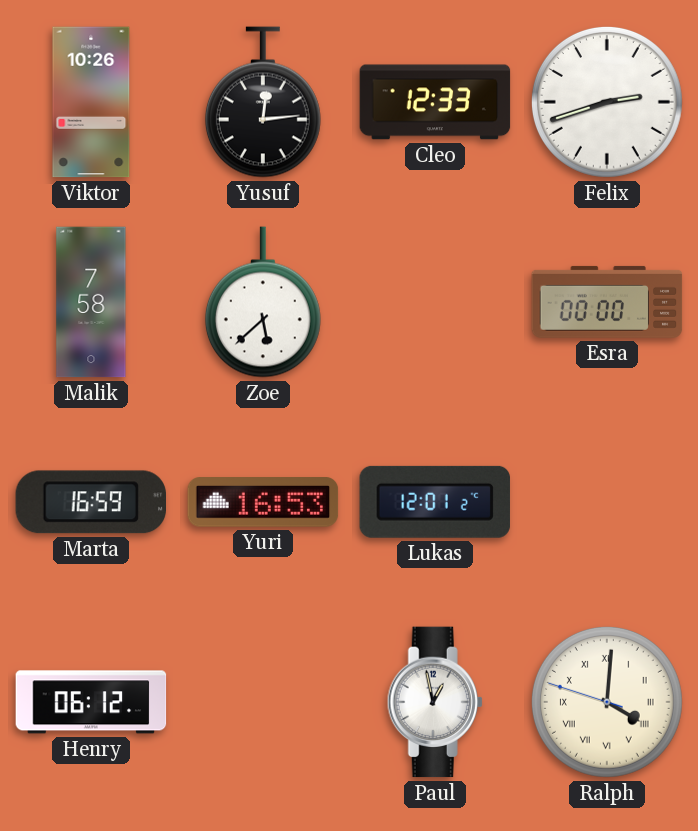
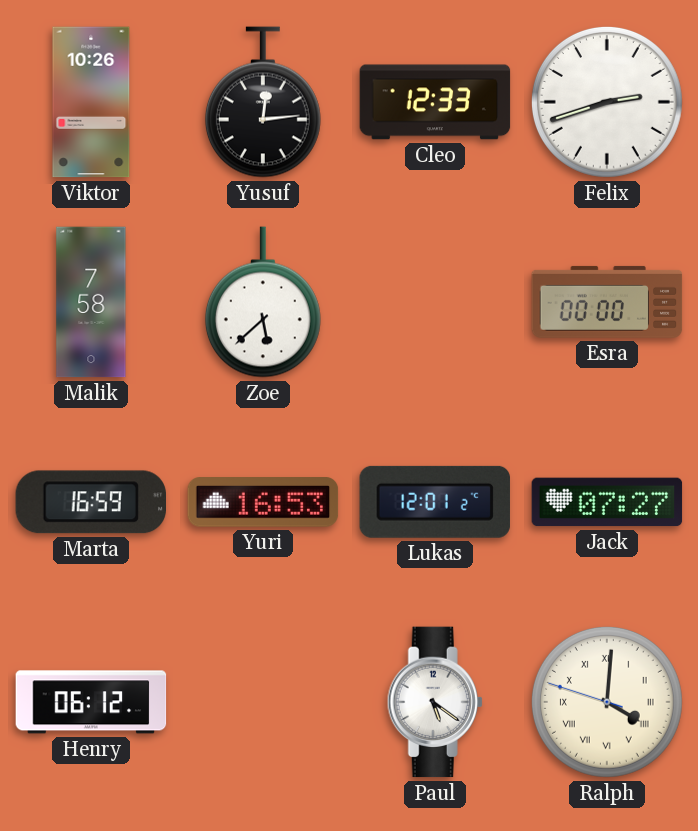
Jack: none -> 07:27 (607, 502)
Paul: 12:58 -> 5:21 (435, 702)
